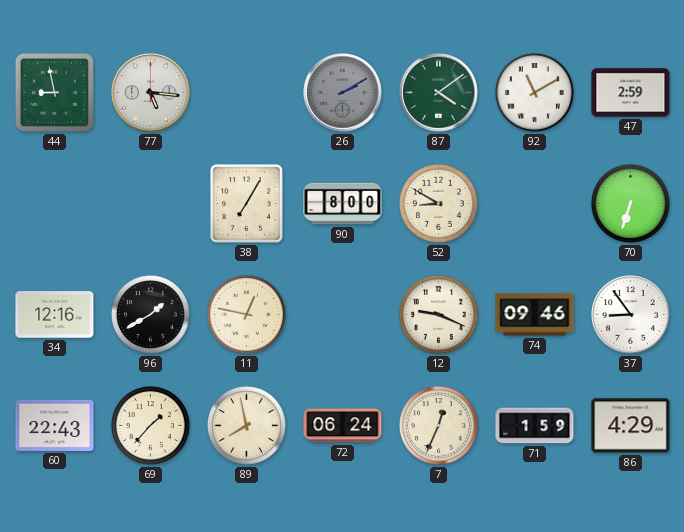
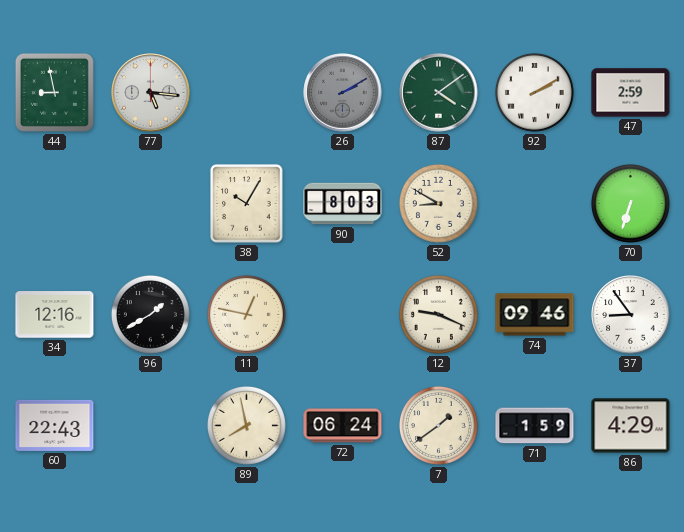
92: 11:10 -> 2:10 (534, 92)
38: 7:05 -> 10:05 (247, 204)
90: 8:00 -> 8:03 (343, 204)
69: 1:37 -> none (150, 425)
7: 12:34 -> 1:39 (438, 425)
